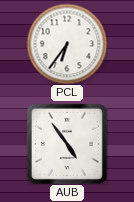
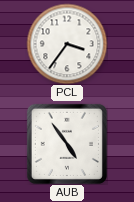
PCL: 6:36 -> 3:36 (67, 44)
